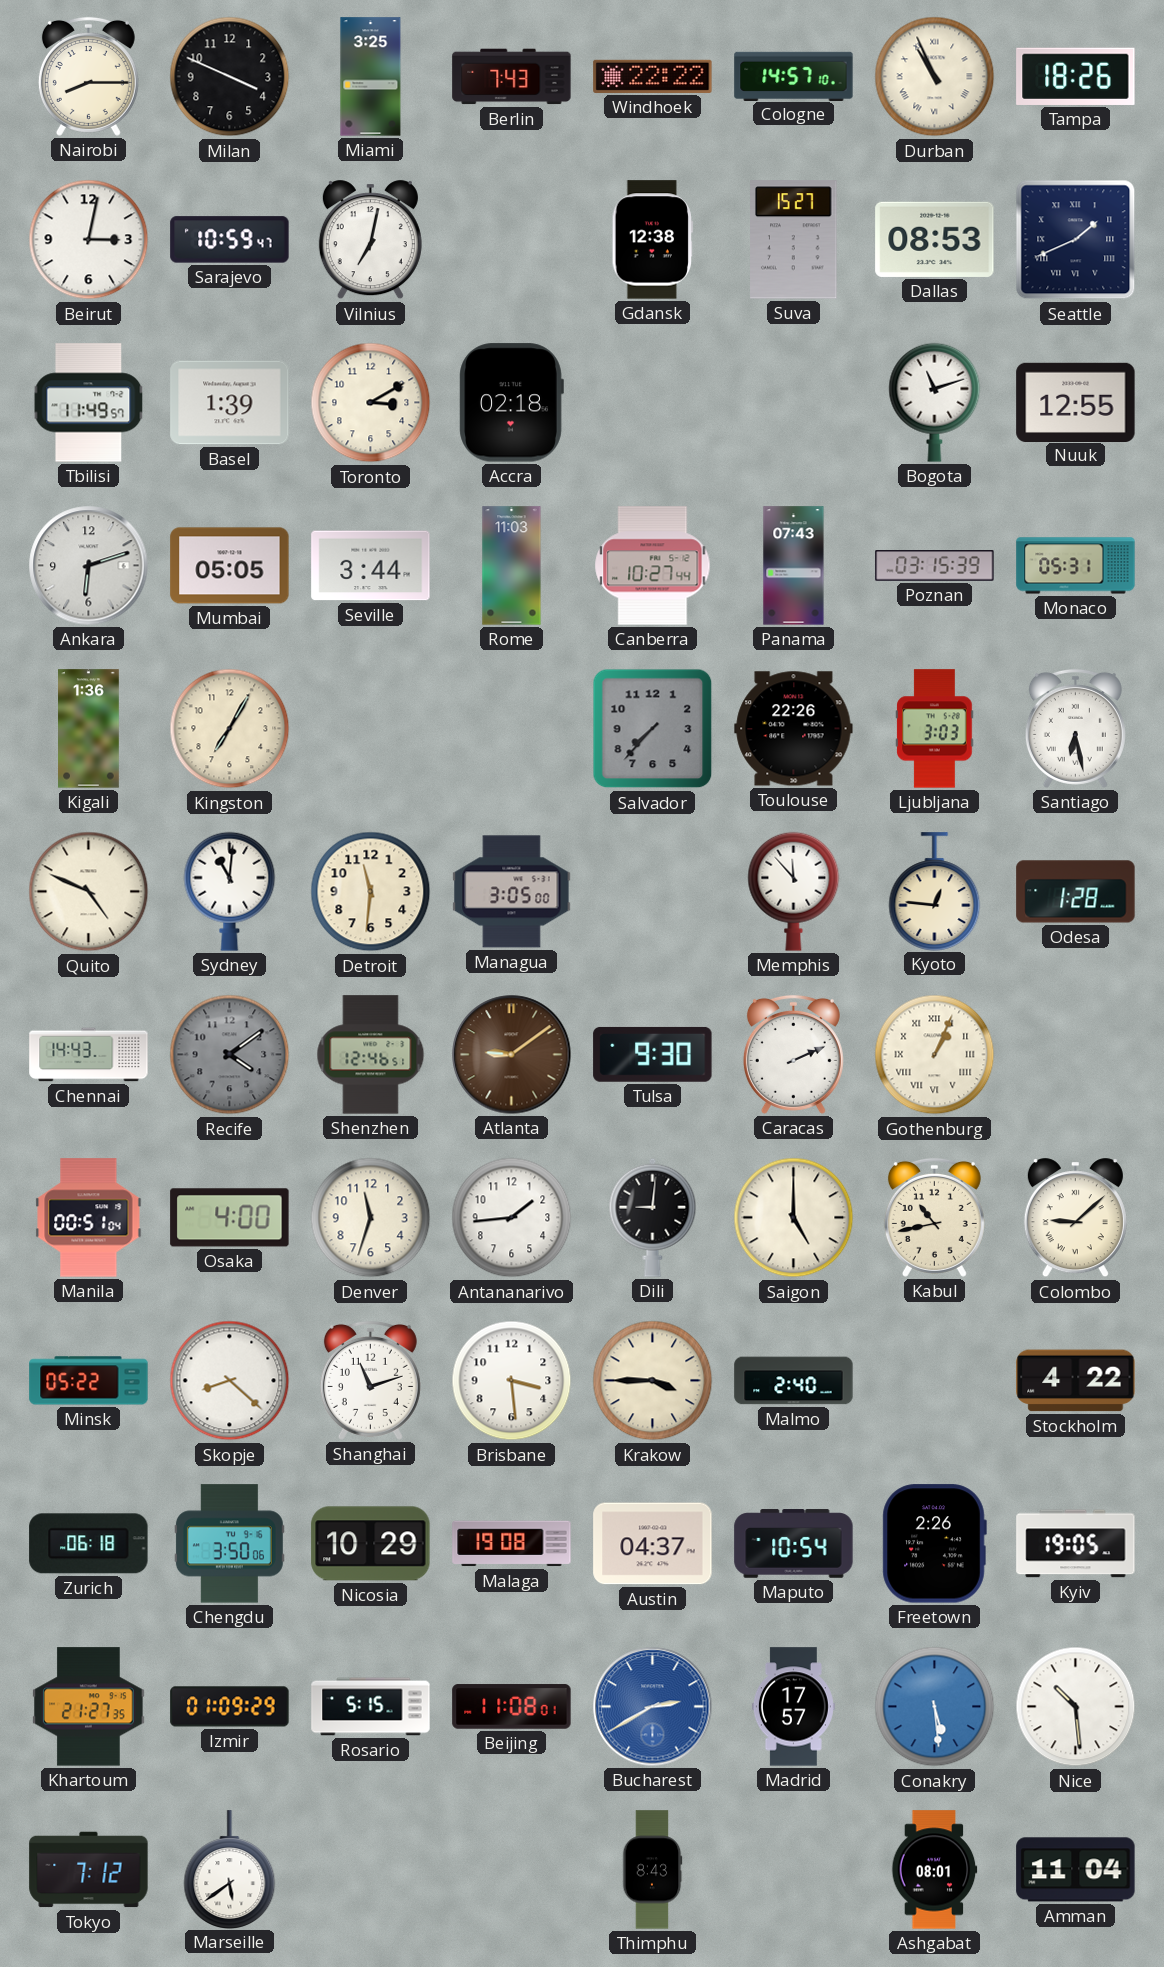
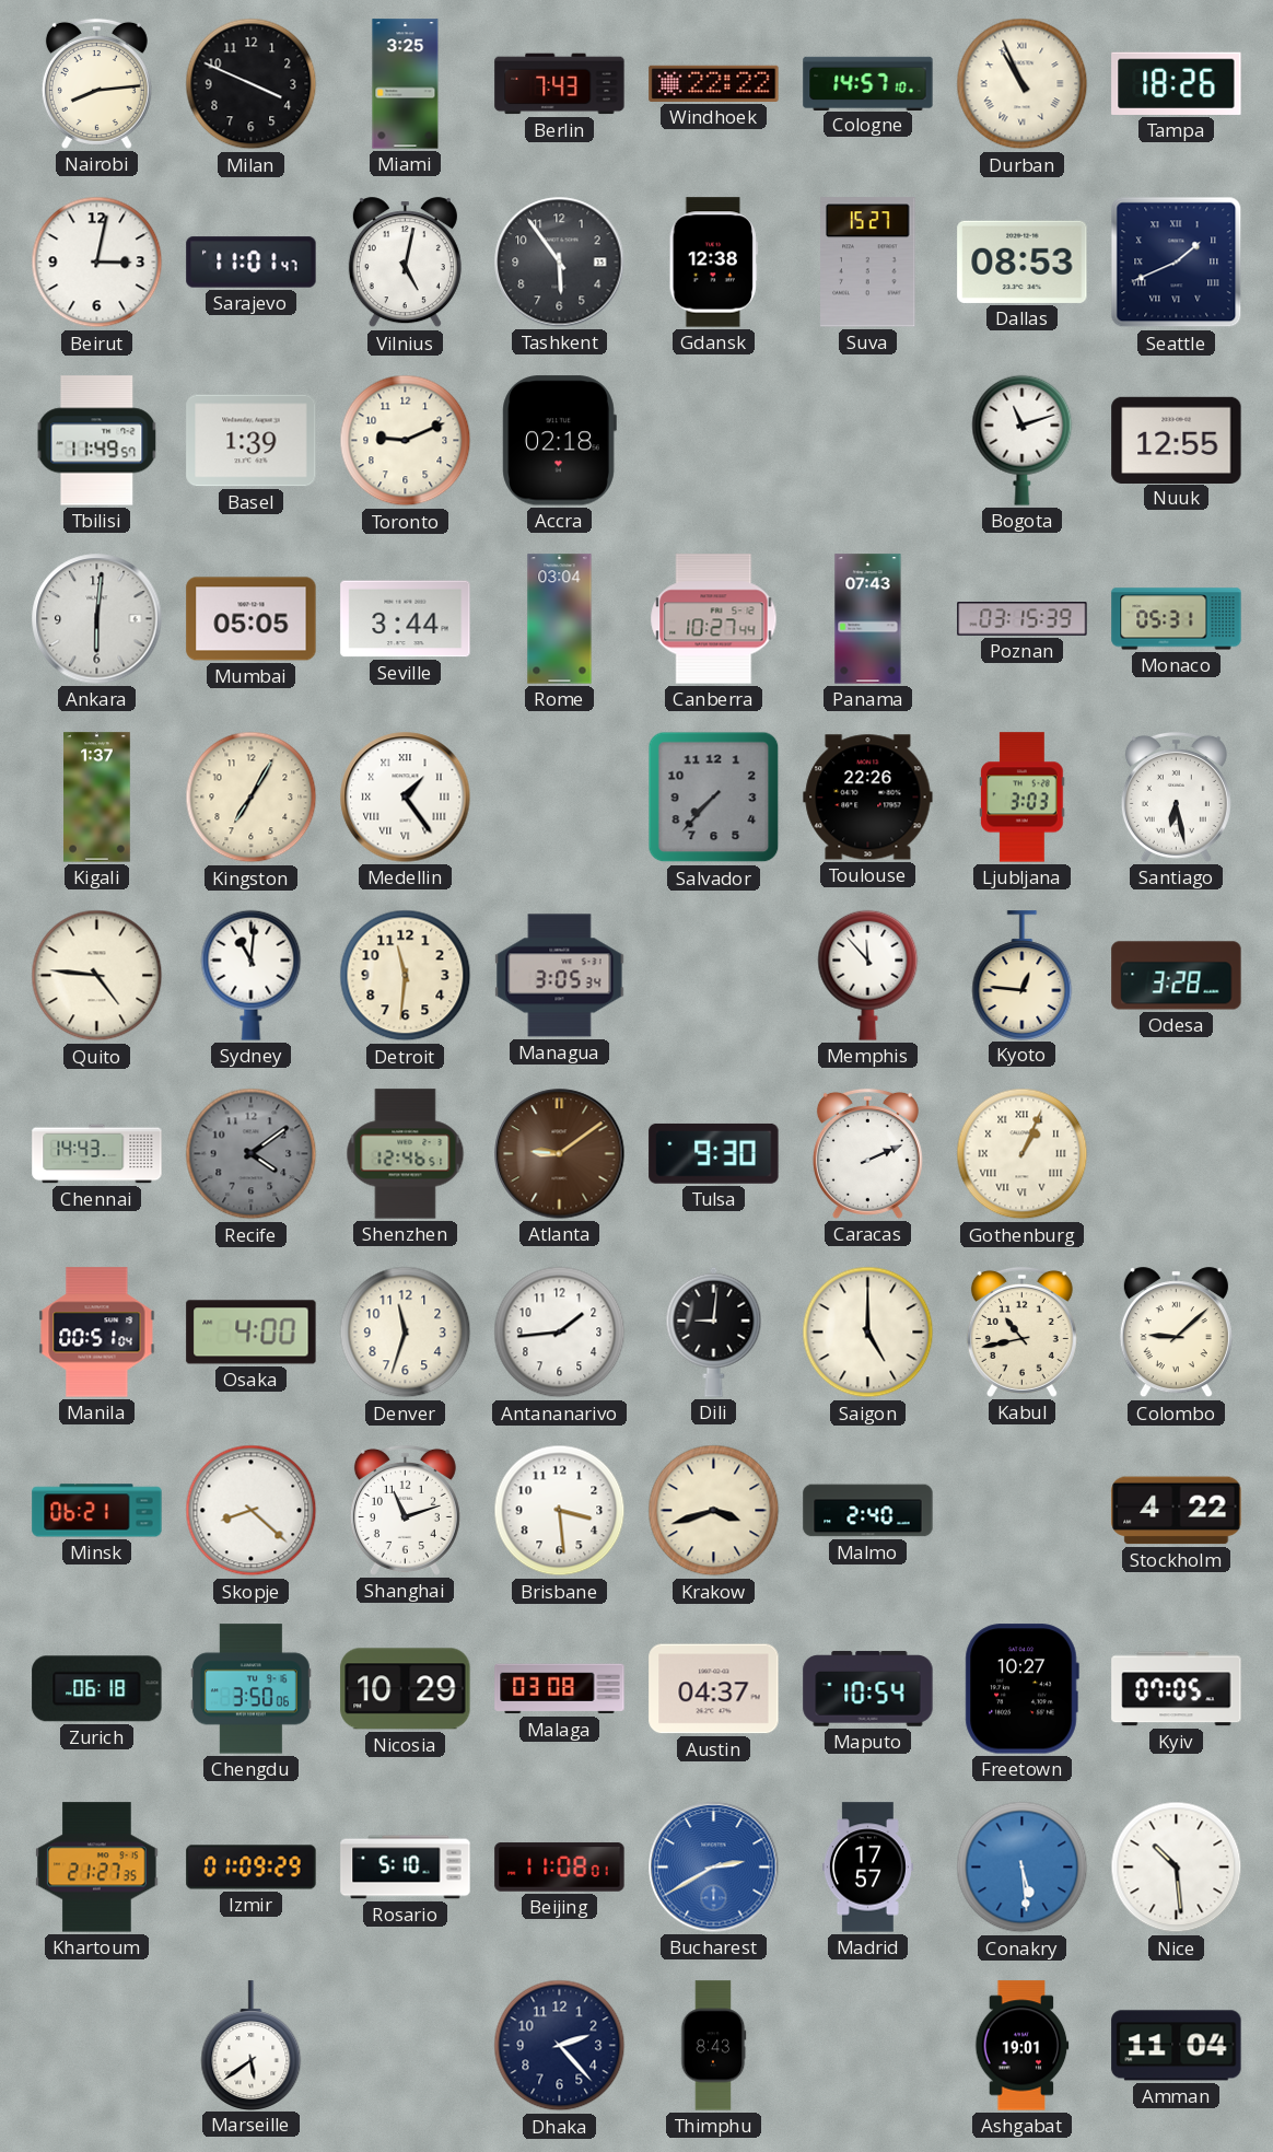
Nairobi: 8:15 -> 8:14 (96, 83)
Sarajevo: 10:59 -> 11:01 (252, 263)
Vilnius: 7:02 -> 5:02 (405, 263)
Tashkent: none -> 5:54 (560, 263)
Toronto: 3:10 -> 9:11 (406, 441)
Ankara: 6:12 -> 6:01 (97, 619)
Rome: 11:03 -> 03:04 (560, 619)
Kigali: 1:36 -> 1:37 (97, 798)
Medellin: none -> 1:24 (406, 798)
Quito: 4:49 -> 4:46 (97, 976)
Managua: 3:05:00 -> 3:05:34 (560, 976)
Odesa: 1:28 -> 3:28 (1177, 976)
Minsk: 05:22 -> 06:21 (97, 1511)
Krakow: 3:45 -> 3:42 (714, 1511)
Malaga: 19:08 -> 03:08 (560, 1689)
Freetown: 2:26 -> 10:27 (1021, 1689)
Kyiv: 19:05 -> 07:05 (1177, 1689)
Rosario: 5:15 -> 5:10 (406, 1868)
Tokyo: 7:12 -> none (89, 1870)
Dhaka: none -> 2:23 (560, 2046)
Ashgabat: 08:01 -> 19:01 (1023, 2046)
